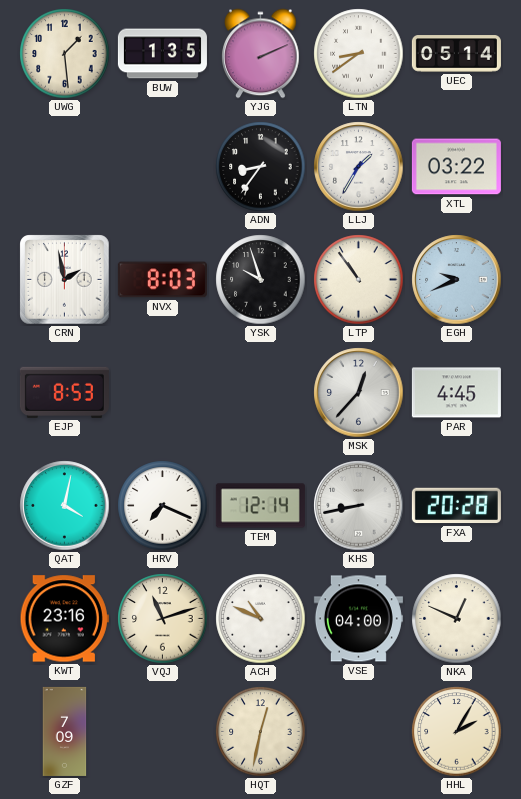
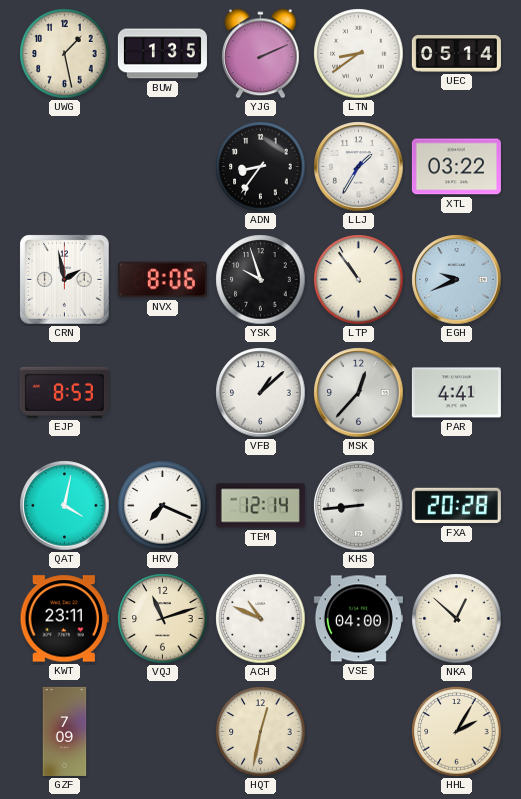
UWG: 1:29 -> 1:28 (65, 54)
NVX: 8:03 -> 8:06 (162, 280)
VFB: none -> 1:08 (261, 393)
PAR: 4:45 -> 4:41 (456, 393)
KHS: 8:43 -> 8:44 (359, 506)
KWT: 23:16 -> 23:11 (64, 619)
NKA: 12:49 -> 12:52 (457, 619)
